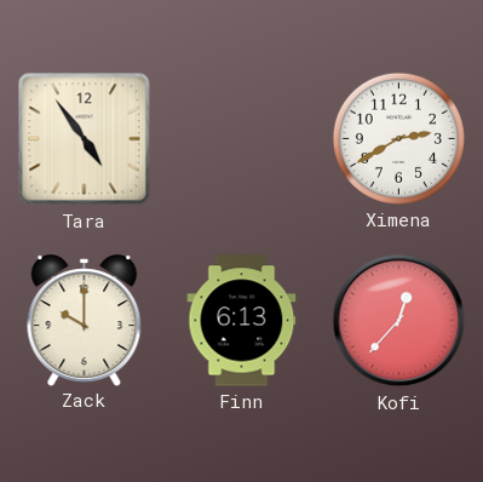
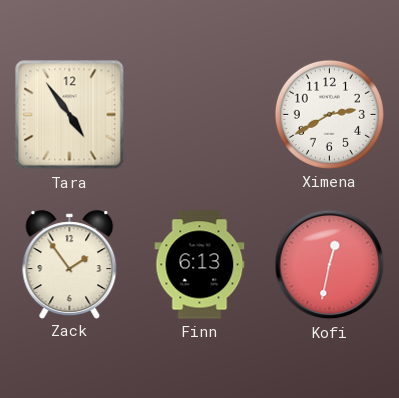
Zack: 10:00 -> 1:54 (70, 264)
Kofi: 12:37 -> 12:32 (330, 265)
